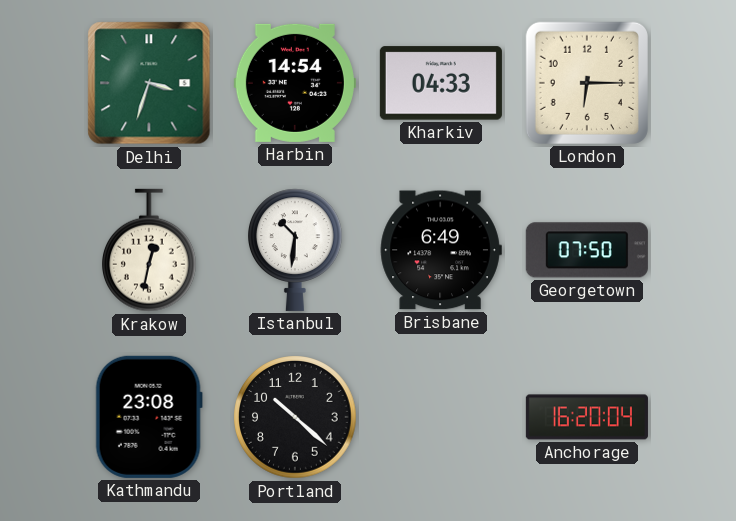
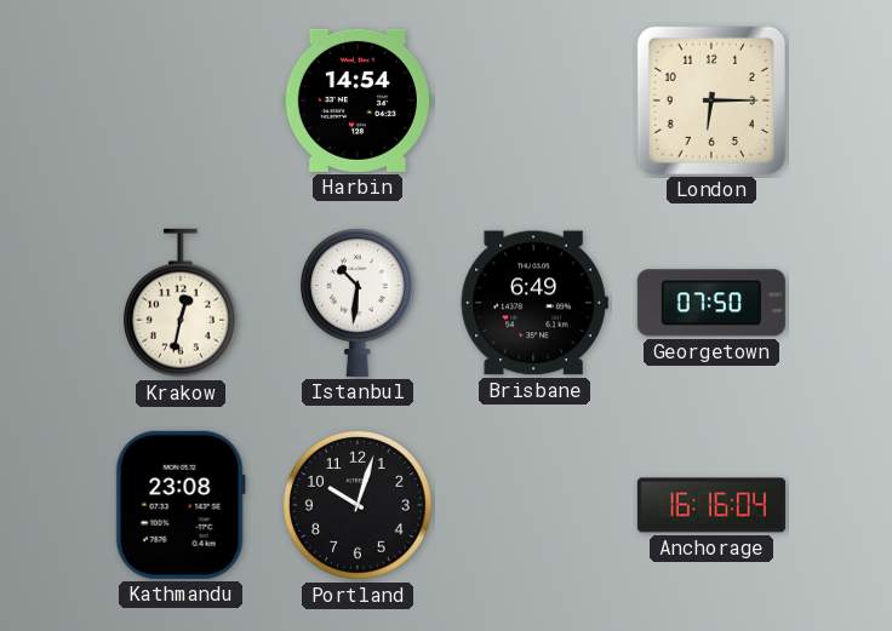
Delhi: 3:33 -> none (149, 83)
Kharkiv: 04:33 -> none (441, 83)
Portland: 10:22 -> 10:03 (358, 505)
Anchorage: 16:20 -> 16:16 (711, 505)
